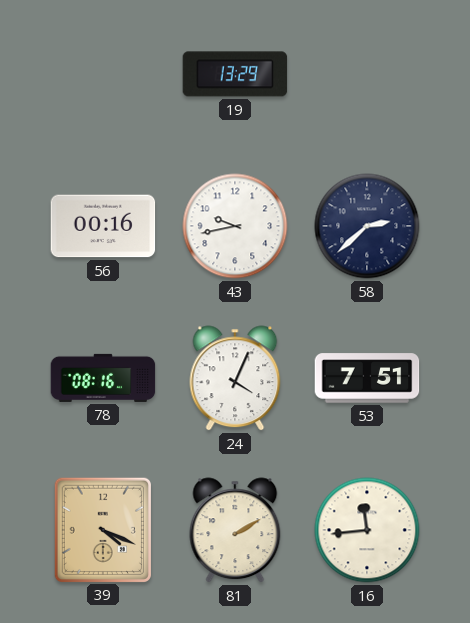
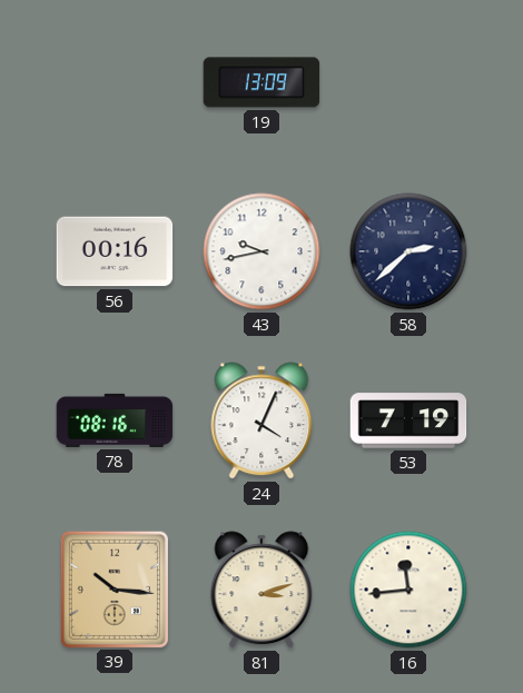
19: 13:29 -> 13:09 (261, 82)
53: 7:51 -> 7:19 (408, 420)
39: 4:19 -> 10:16 (115, 588)
81: 2:10 -> 3:12 (261, 590)
